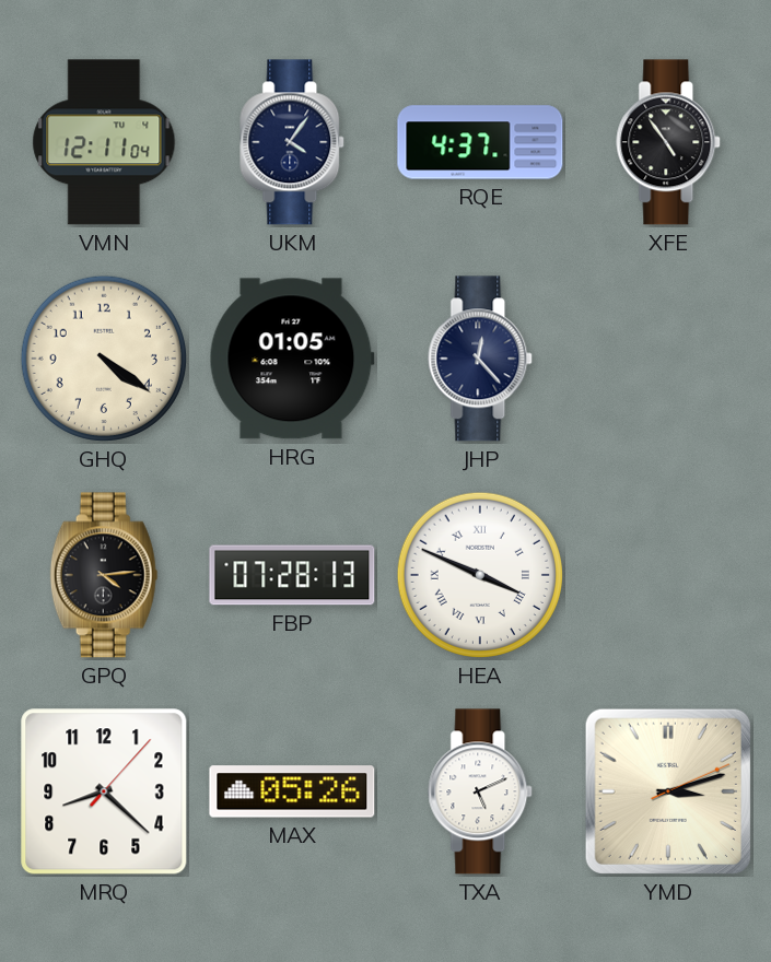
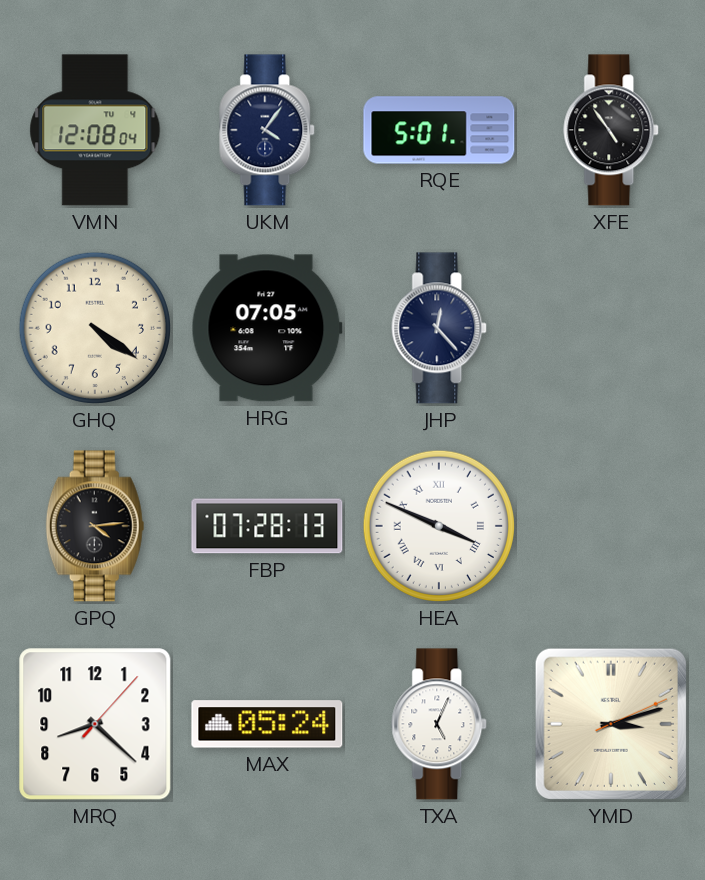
VMN: 12:11 -> 12:08 (95, 130)
RQE: 4:37 -> 5:01 (439, 130)
HRG: 01:05 -> 07:05 (267, 328)
MAX: 05:26 -> 05:24 (267, 724)
TXA: 5:11 -> 5:04 (440, 724)
